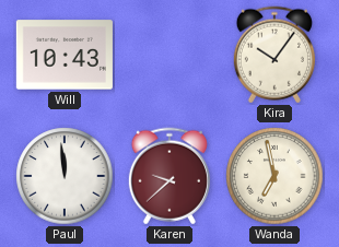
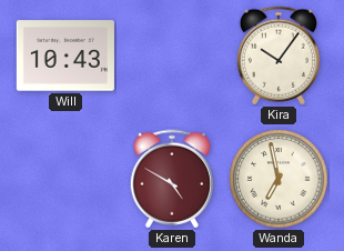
Paul: 11:59 -> none (65, 176)
Karen: 9:38 -> 4:50 (172, 179)
